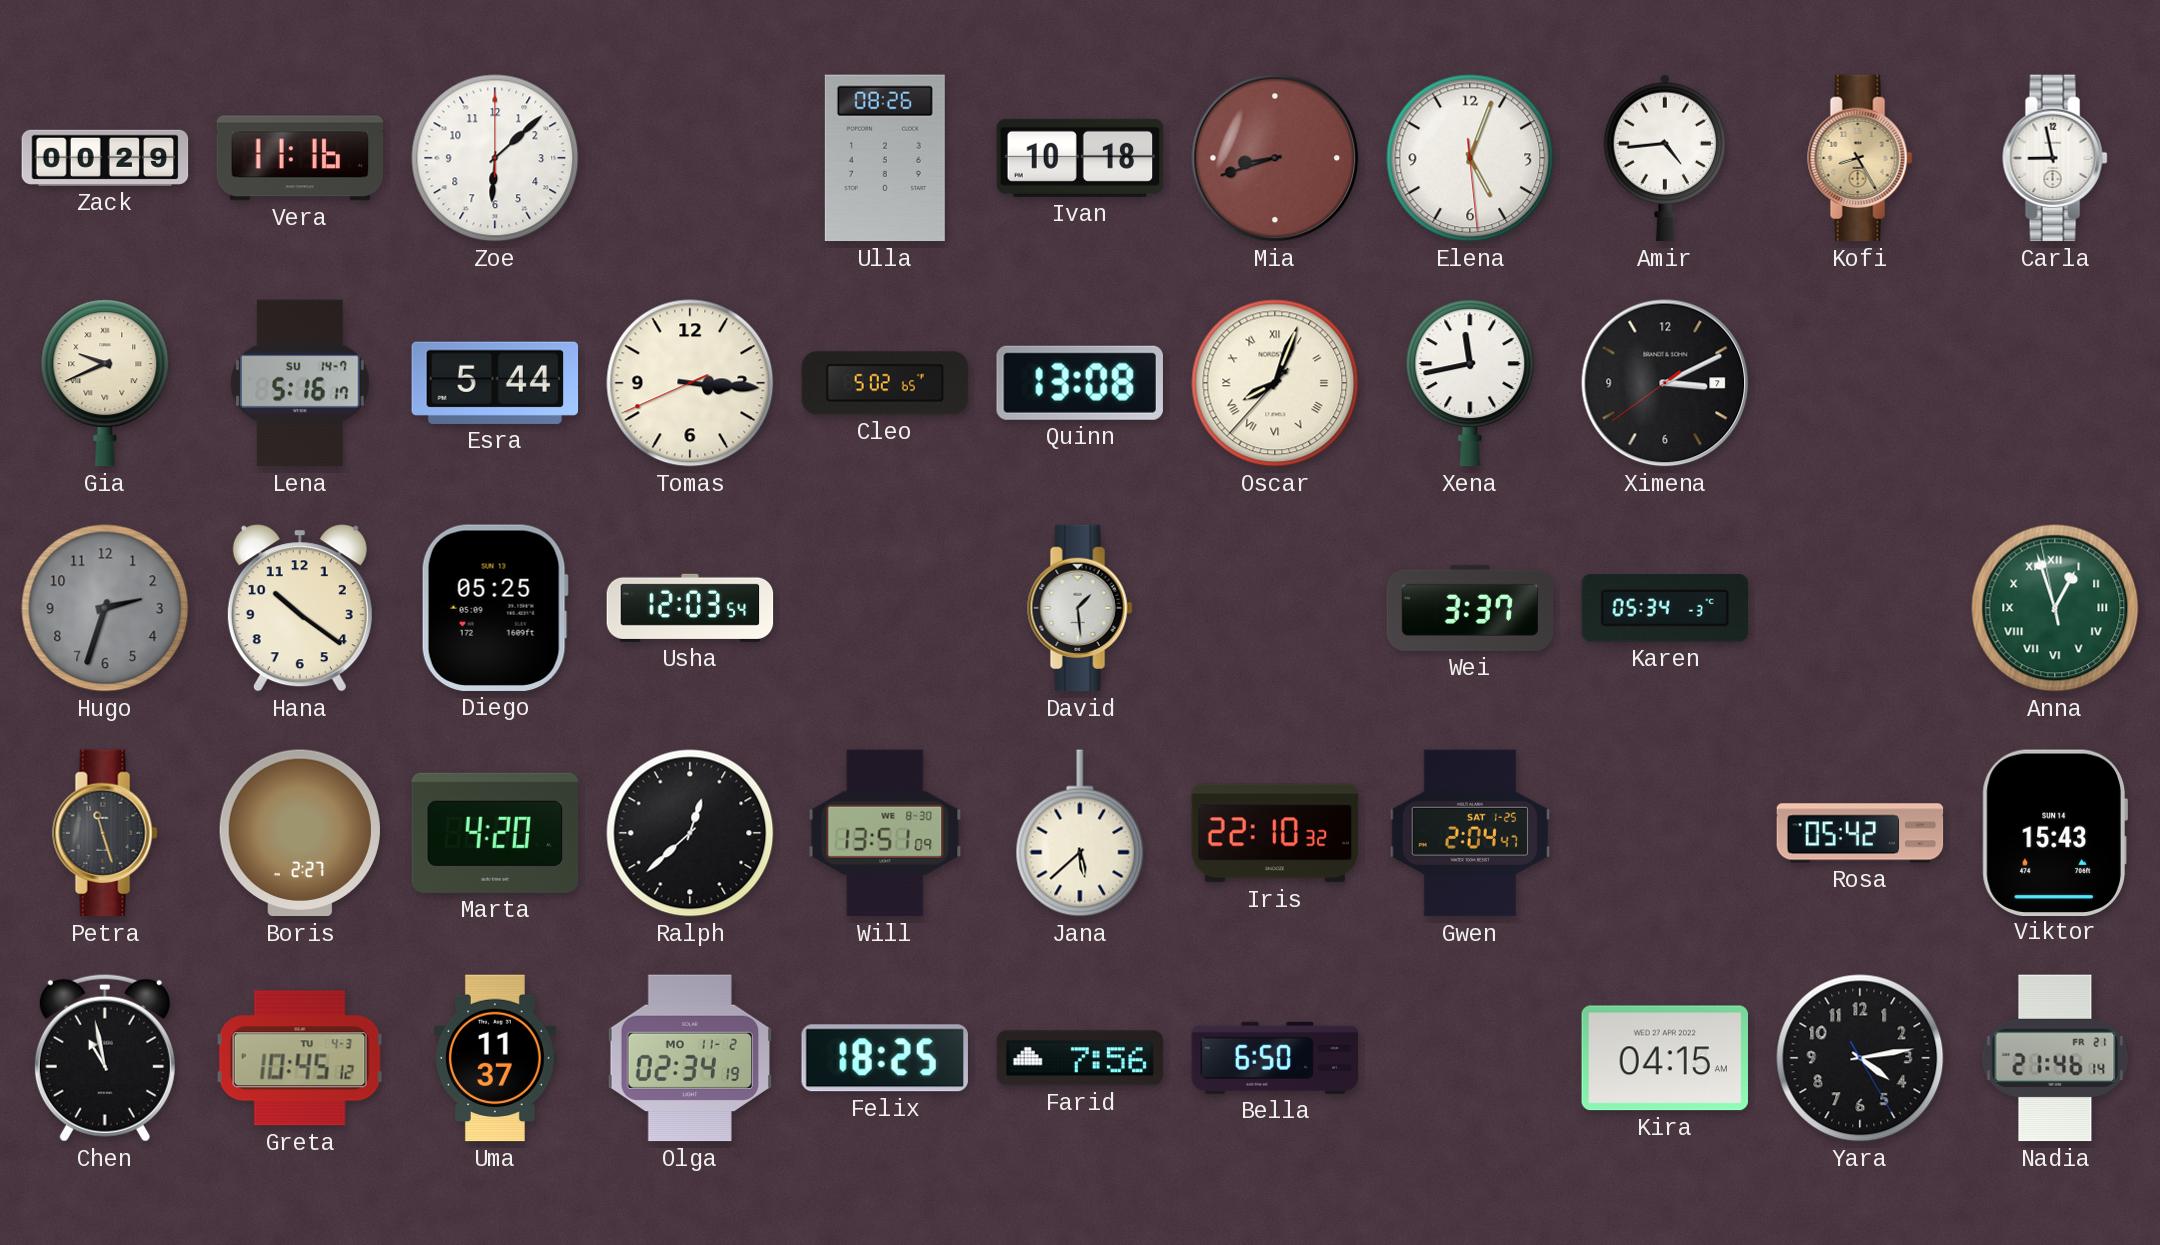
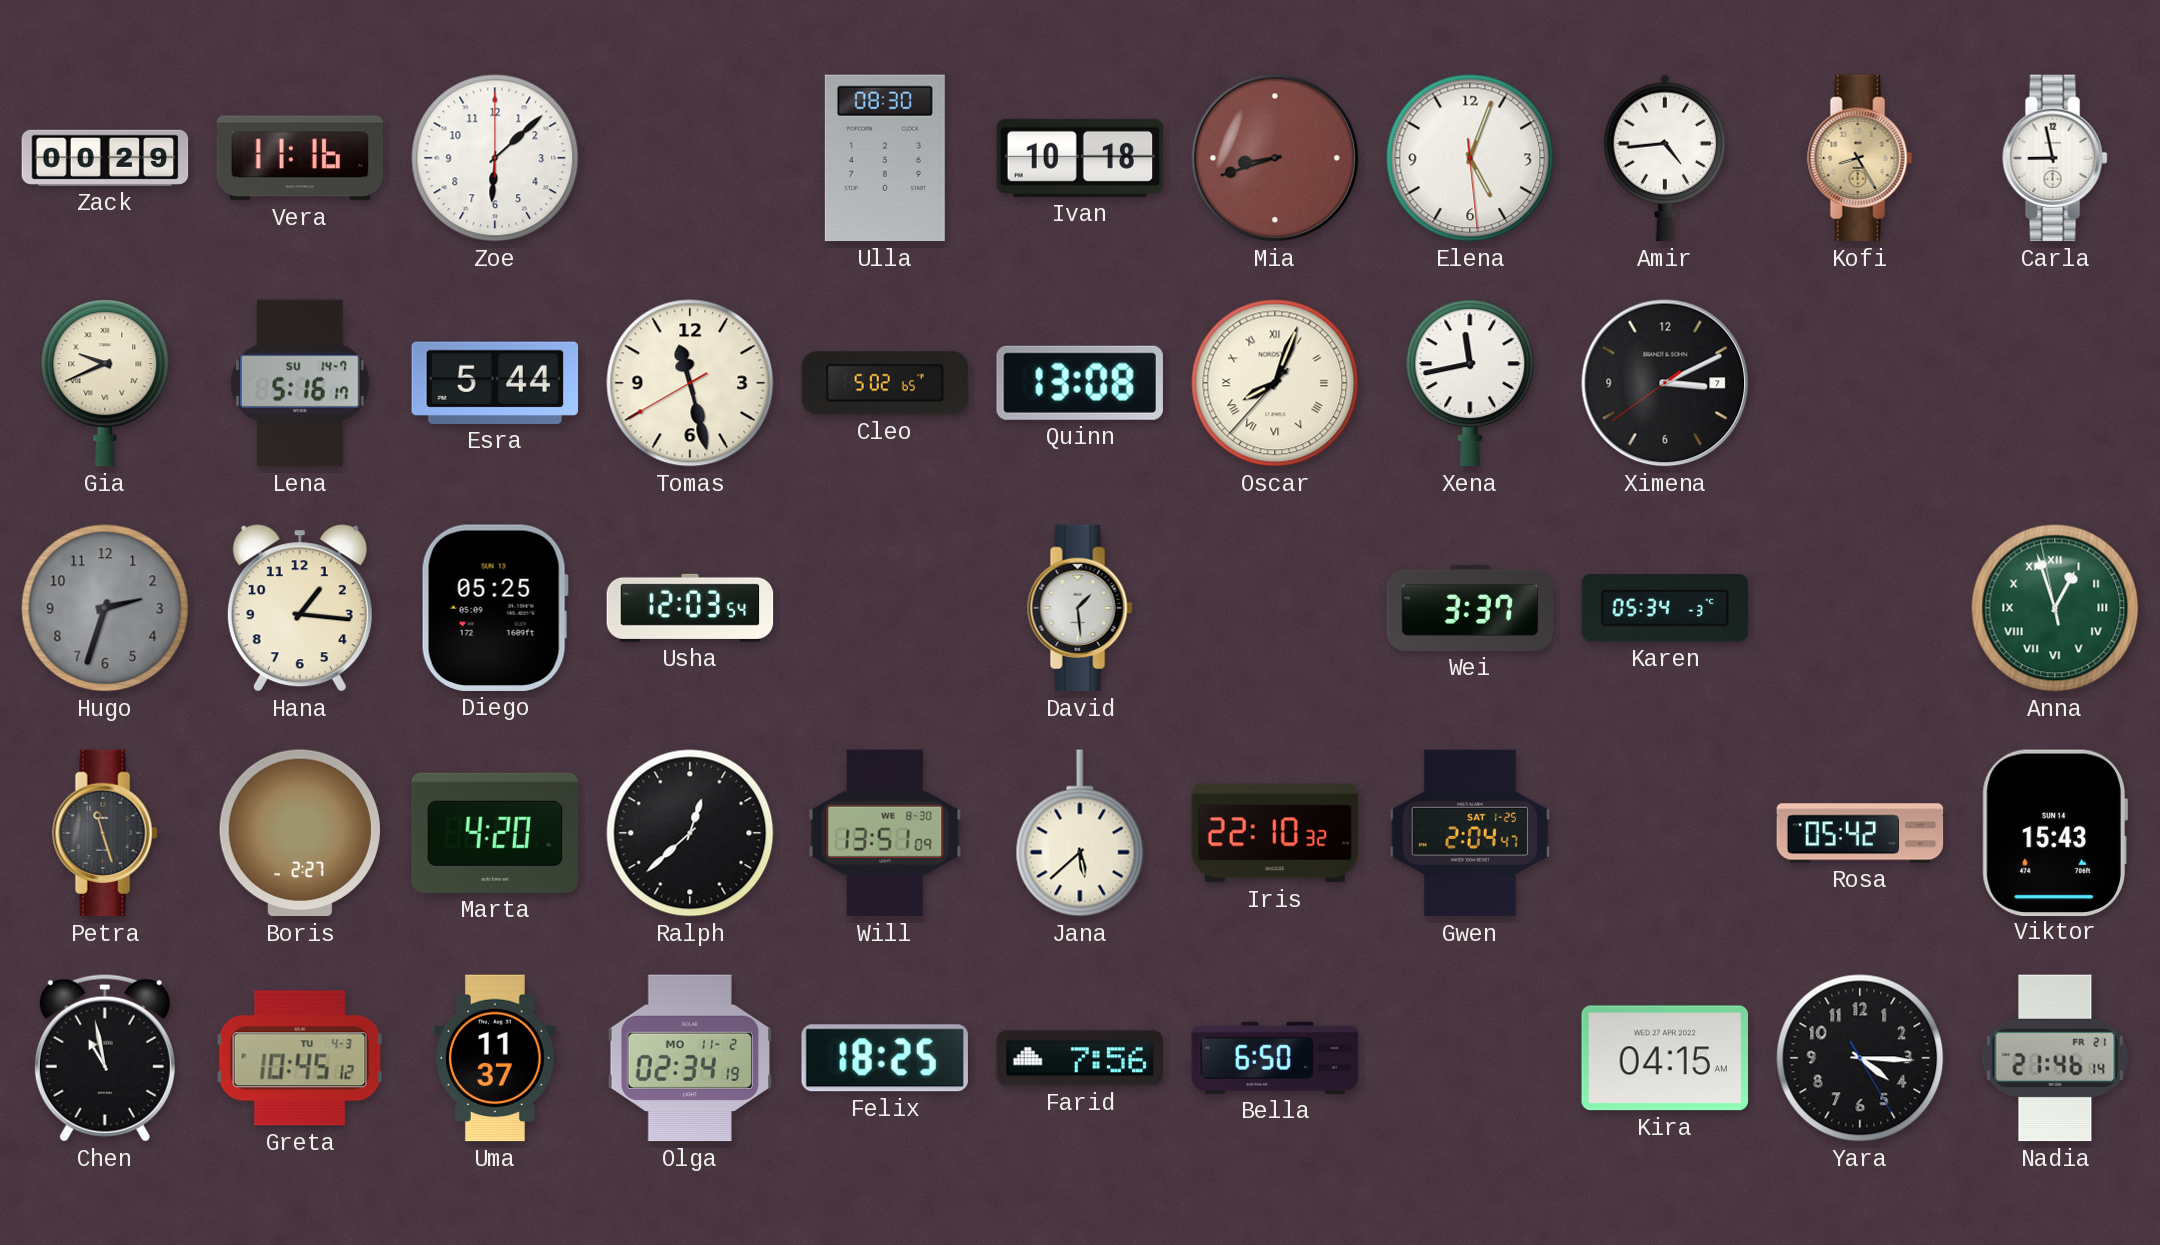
Ulla: 08:26 -> 08:30 (885, 158)
Tomas: 3:15 -> 11:27 (690, 383)
Hana: 10:21 -> 1:16 (300, 608)
Yara: 4:13 -> 4:15 (1860, 1058)
